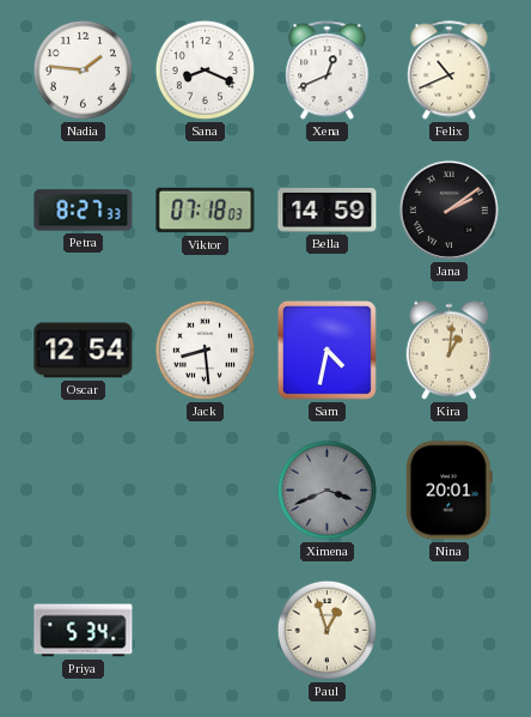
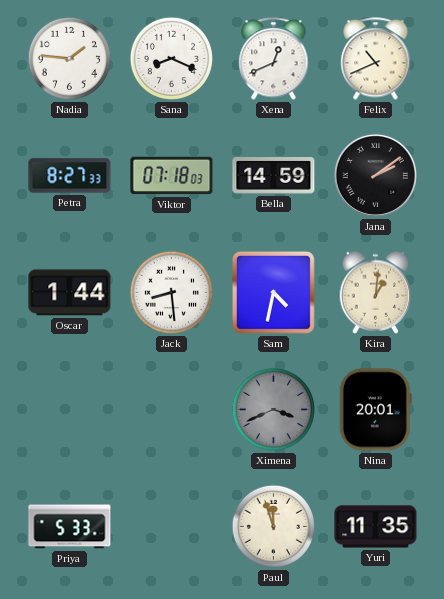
Oscar: 12:54 -> 1:44 (70, 293)
Priya: 5:34 -> 5:33 (70, 527)
Paul: 12:57 -> 11:57 (273, 526)
Yuri: none -> 11:35 (376, 527)
